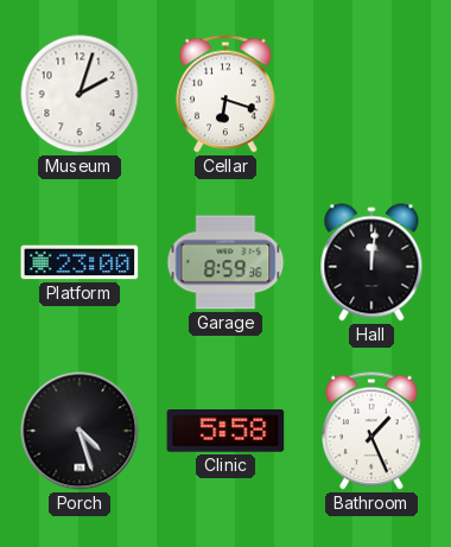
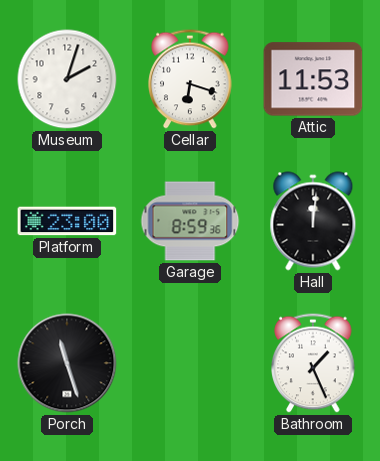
Attic: none -> 11:53 (313, 79)
Porch: 4:27 -> 11:27 (67, 363)
Clinic: 5:58 -> none (225, 432)
